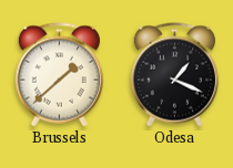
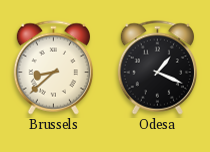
Brussels: 1:38 -> 8:38 (53, 68)
